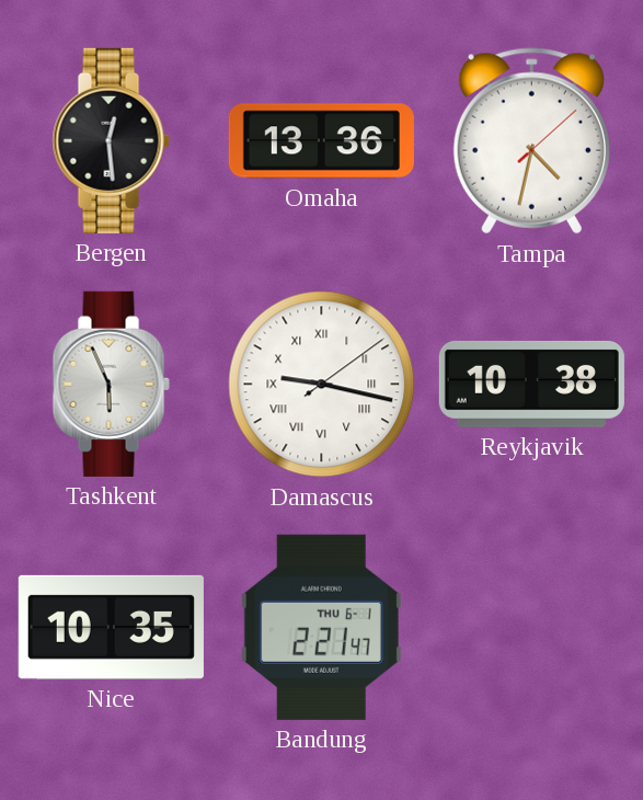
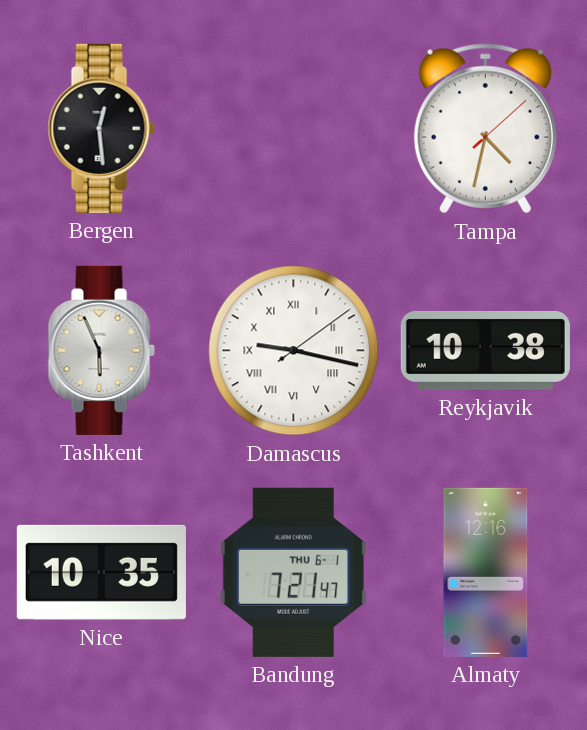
Omaha: 13:36 -> none (321, 141)
Bandung: 2:21 -> 7:21 (293, 572)
Almaty: none -> 12:16 (486, 572)
